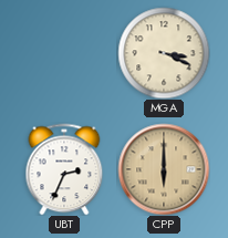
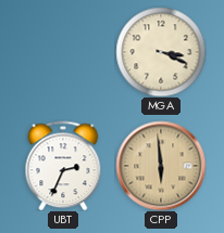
CPP: 6:00 -> 5:59 (161, 166)
